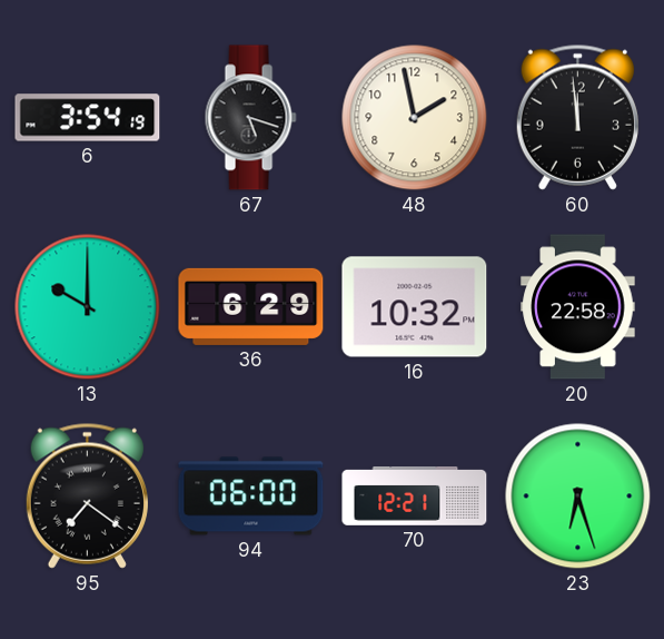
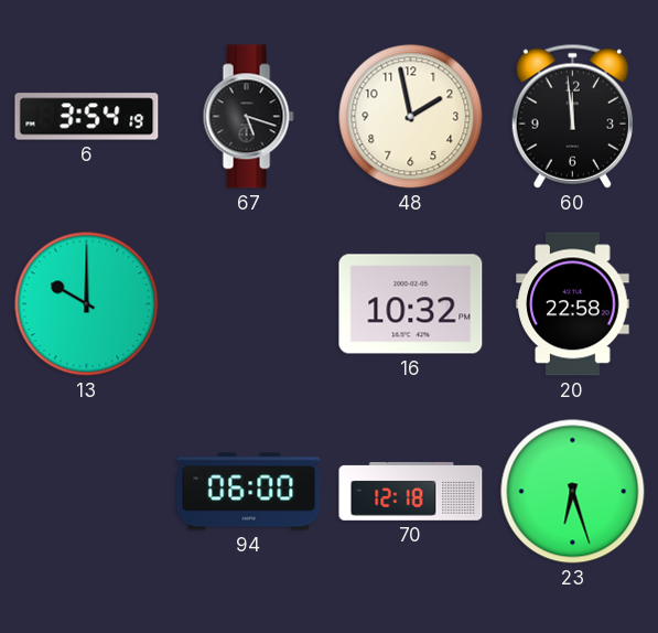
36: 6:29 -> none (251, 306)
95: 7:21 -> none (87, 495)
70: 12:21 -> 12:18 (411, 492)
